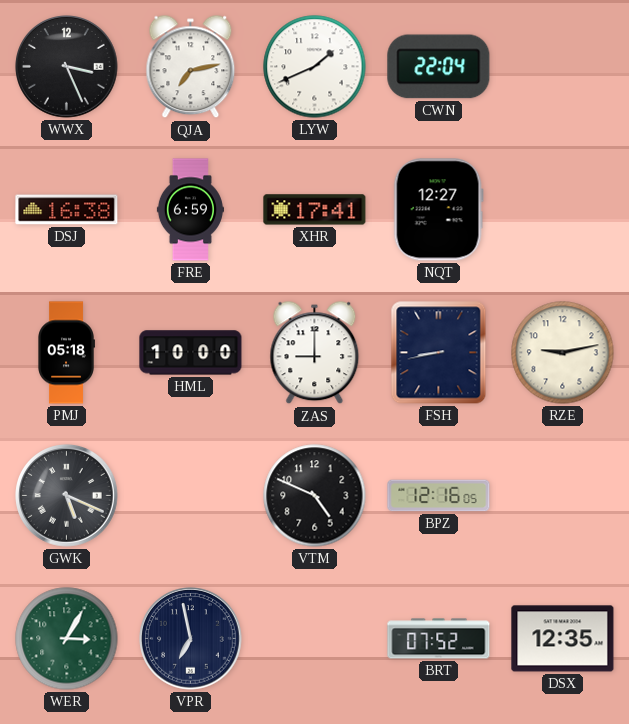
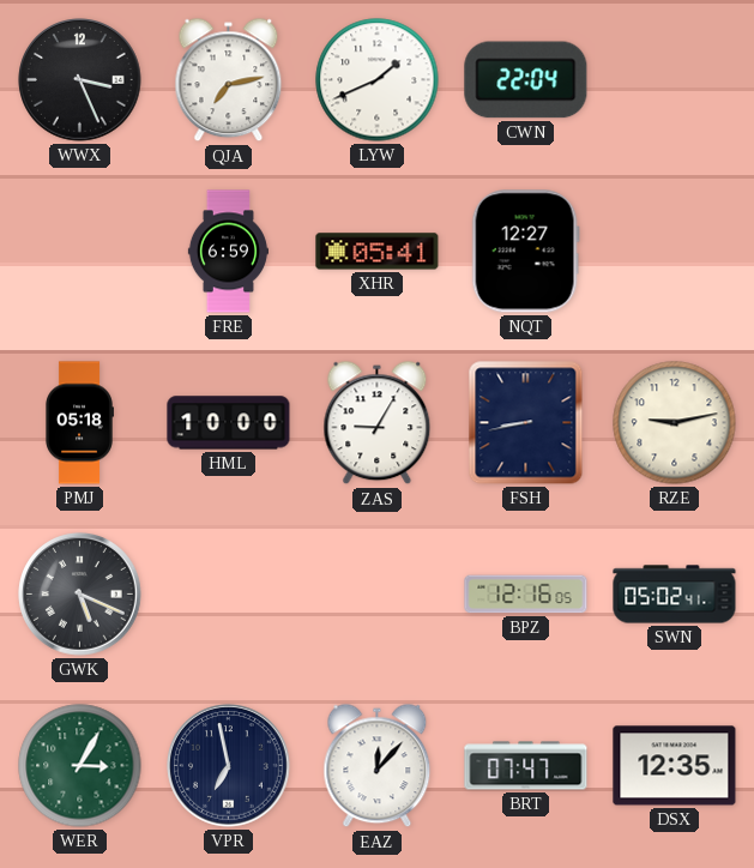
DSJ: 16:38 -> none (67, 210)
XHR: 17:41 -> 05:41 (378, 252)
ZAS: 9:00 -> 9:05 (378, 423)
VTM: 4:49 -> none (315, 496)
SWN: none -> 05:02 (675, 595)
EAZ: none -> 12:07 (378, 766)
BRT: 07:52 -> 07:47 (526, 766)
